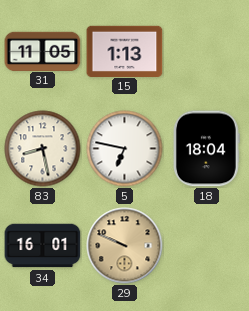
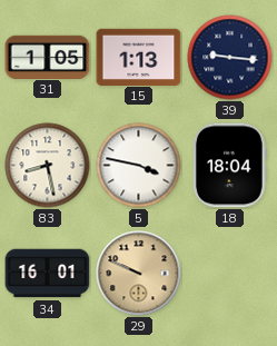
31: 11:05 -> 1:05 (48, 57)
39: none -> 9:16 (230, 58)
5: 6:47 -> 3:47 (139, 166)
